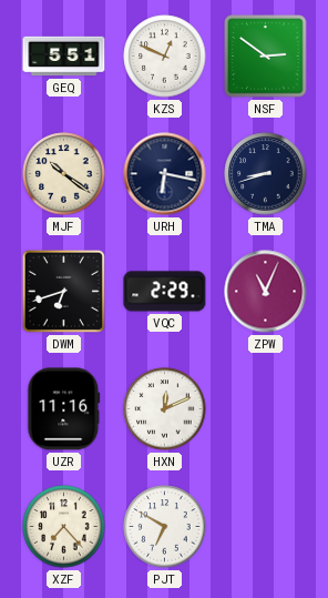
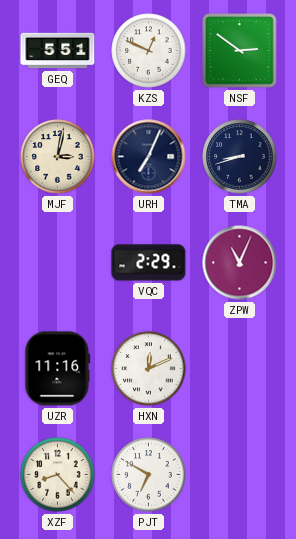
MJF: 10:21 -> 3:02 (58, 157)
URH: 6:17 -> 7:04 (149, 157)
DWM: 6:42 -> none (63, 291)
XZF: 7:23 -> 8:23 (58, 475)
